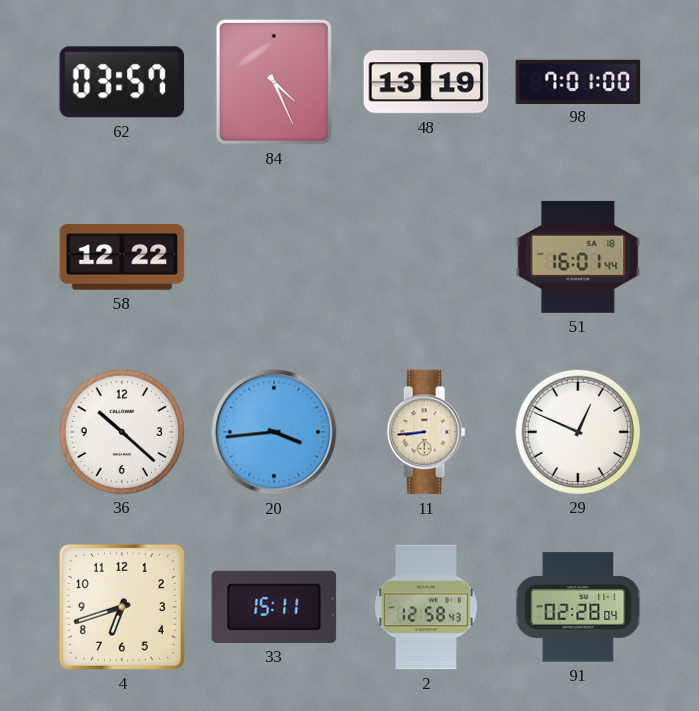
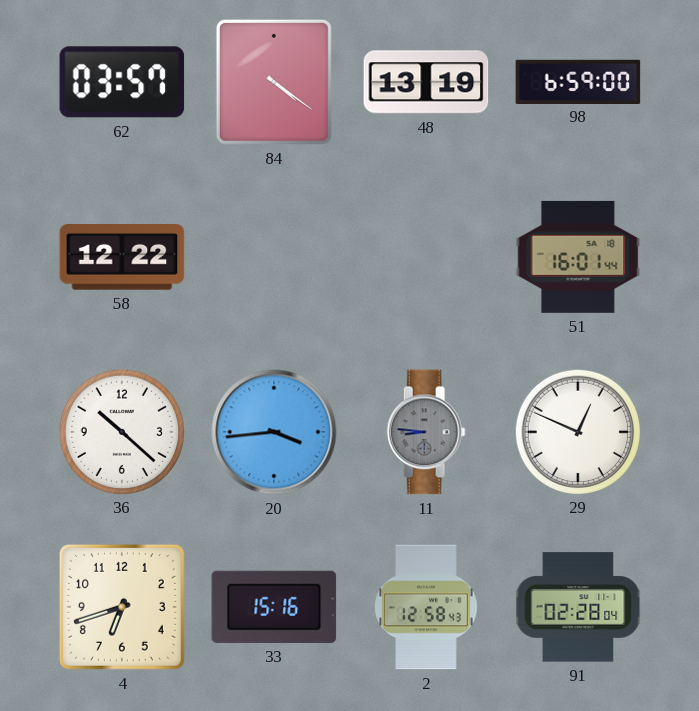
84: 4:26 -> 4:21 (274, 82)
98: 7:01 -> 6:59 (578, 81)
11: 8:44 -> 8:46 (426, 432)
11 dial: cream -> grey (426, 432)
33: 15:11 -> 15:16 (274, 607)
